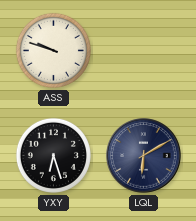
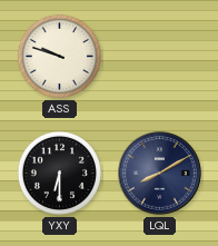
YXY: 6:27 -> 6:30 (59, 173)
LQL: 6:10 -> 8:10 (160, 174)
